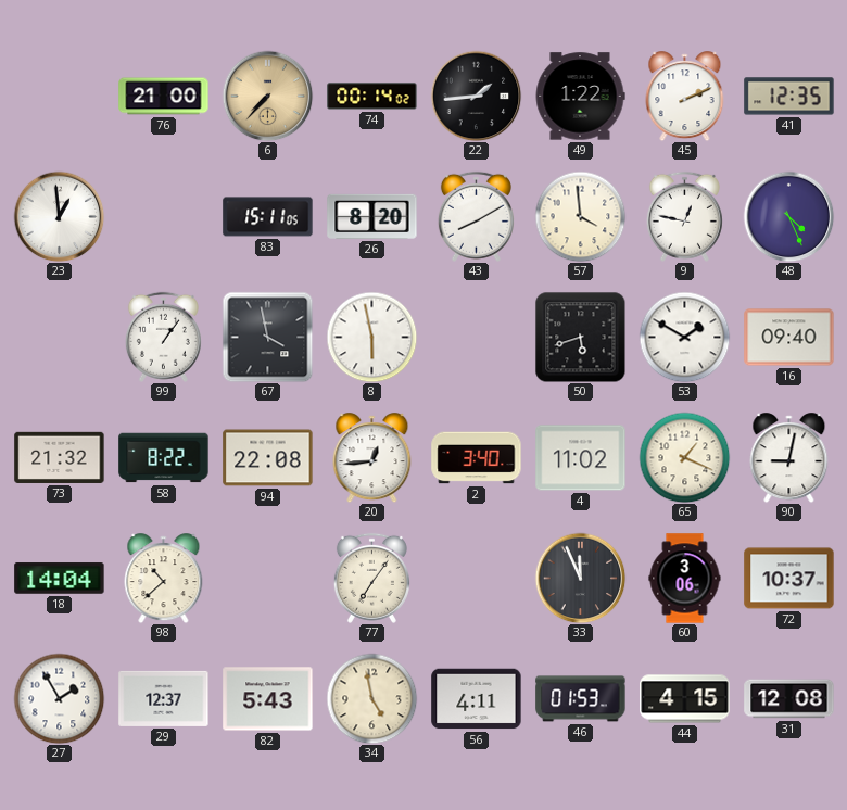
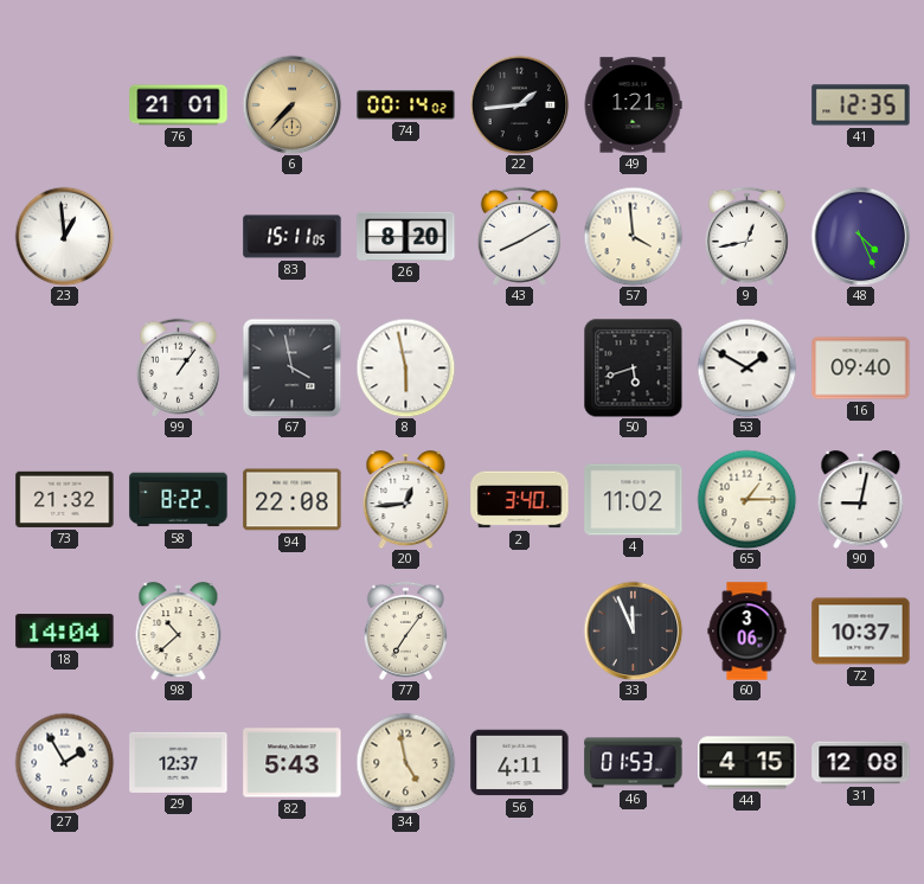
76: 21:00 -> 21:01 (179, 105)
49: 1:22 -> 1:21 (633, 105)
45: 2:11 -> none (685, 97)
9: 12:47 -> 12:43 (746, 236)
65: 1:19 -> 1:15 (746, 499)
